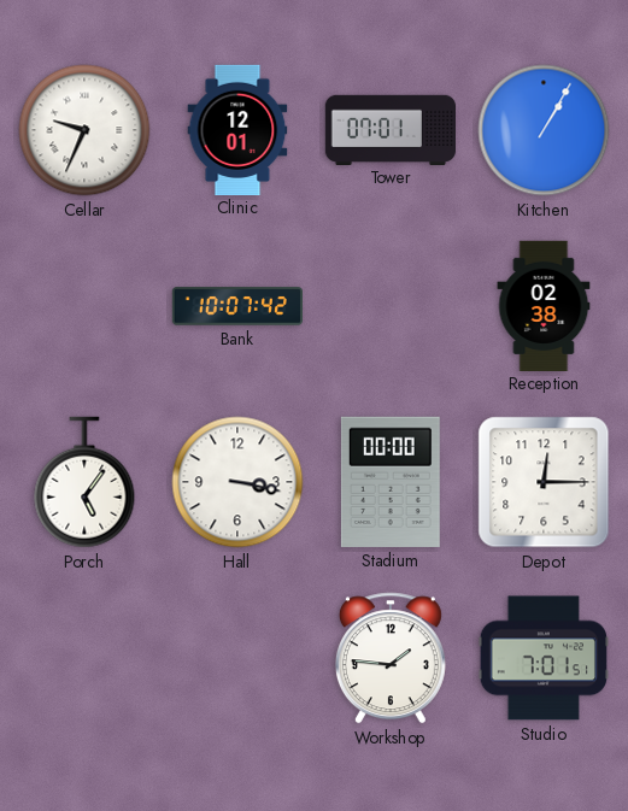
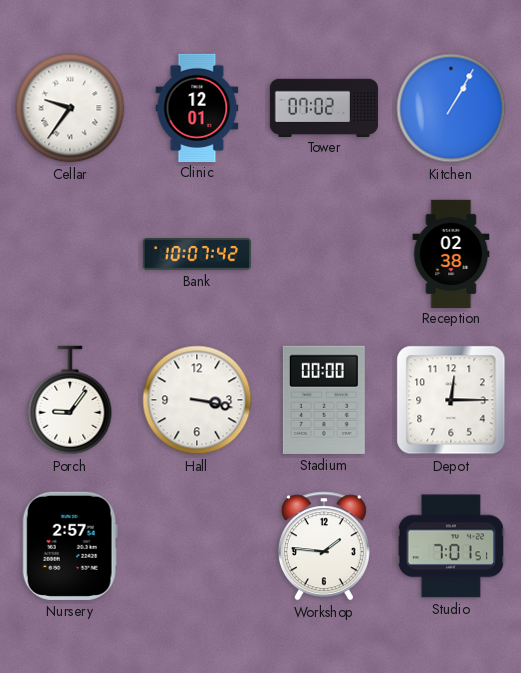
Cellar: 9:34 -> 9:36 (70, 108)
Tower: 07:01 -> 07:02 (323, 107)
Porch: 5:06 -> 9:06 (70, 400)
Nursery: none -> 2:57 (70, 546)
